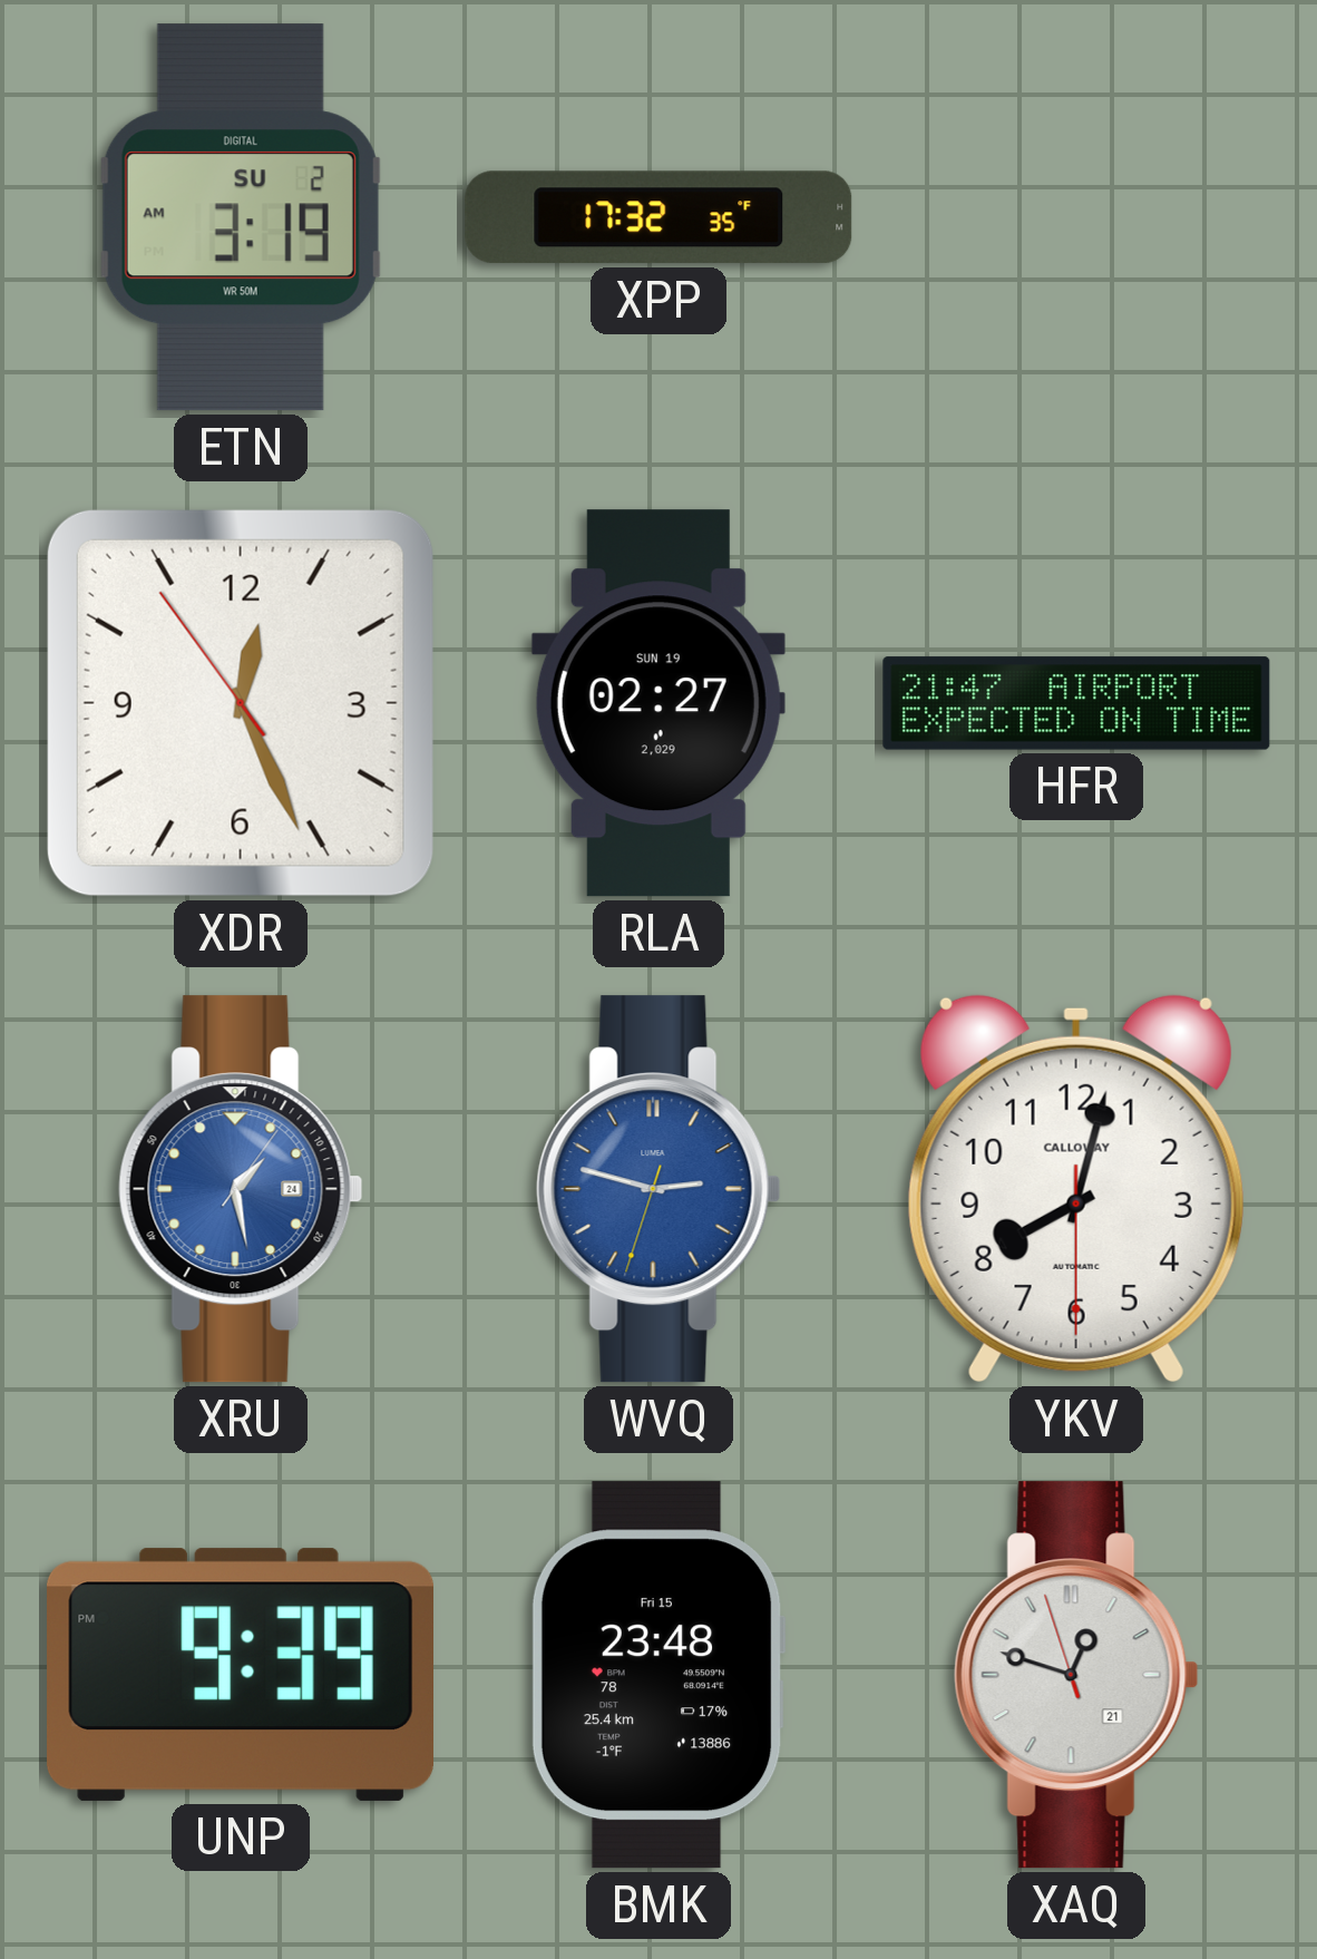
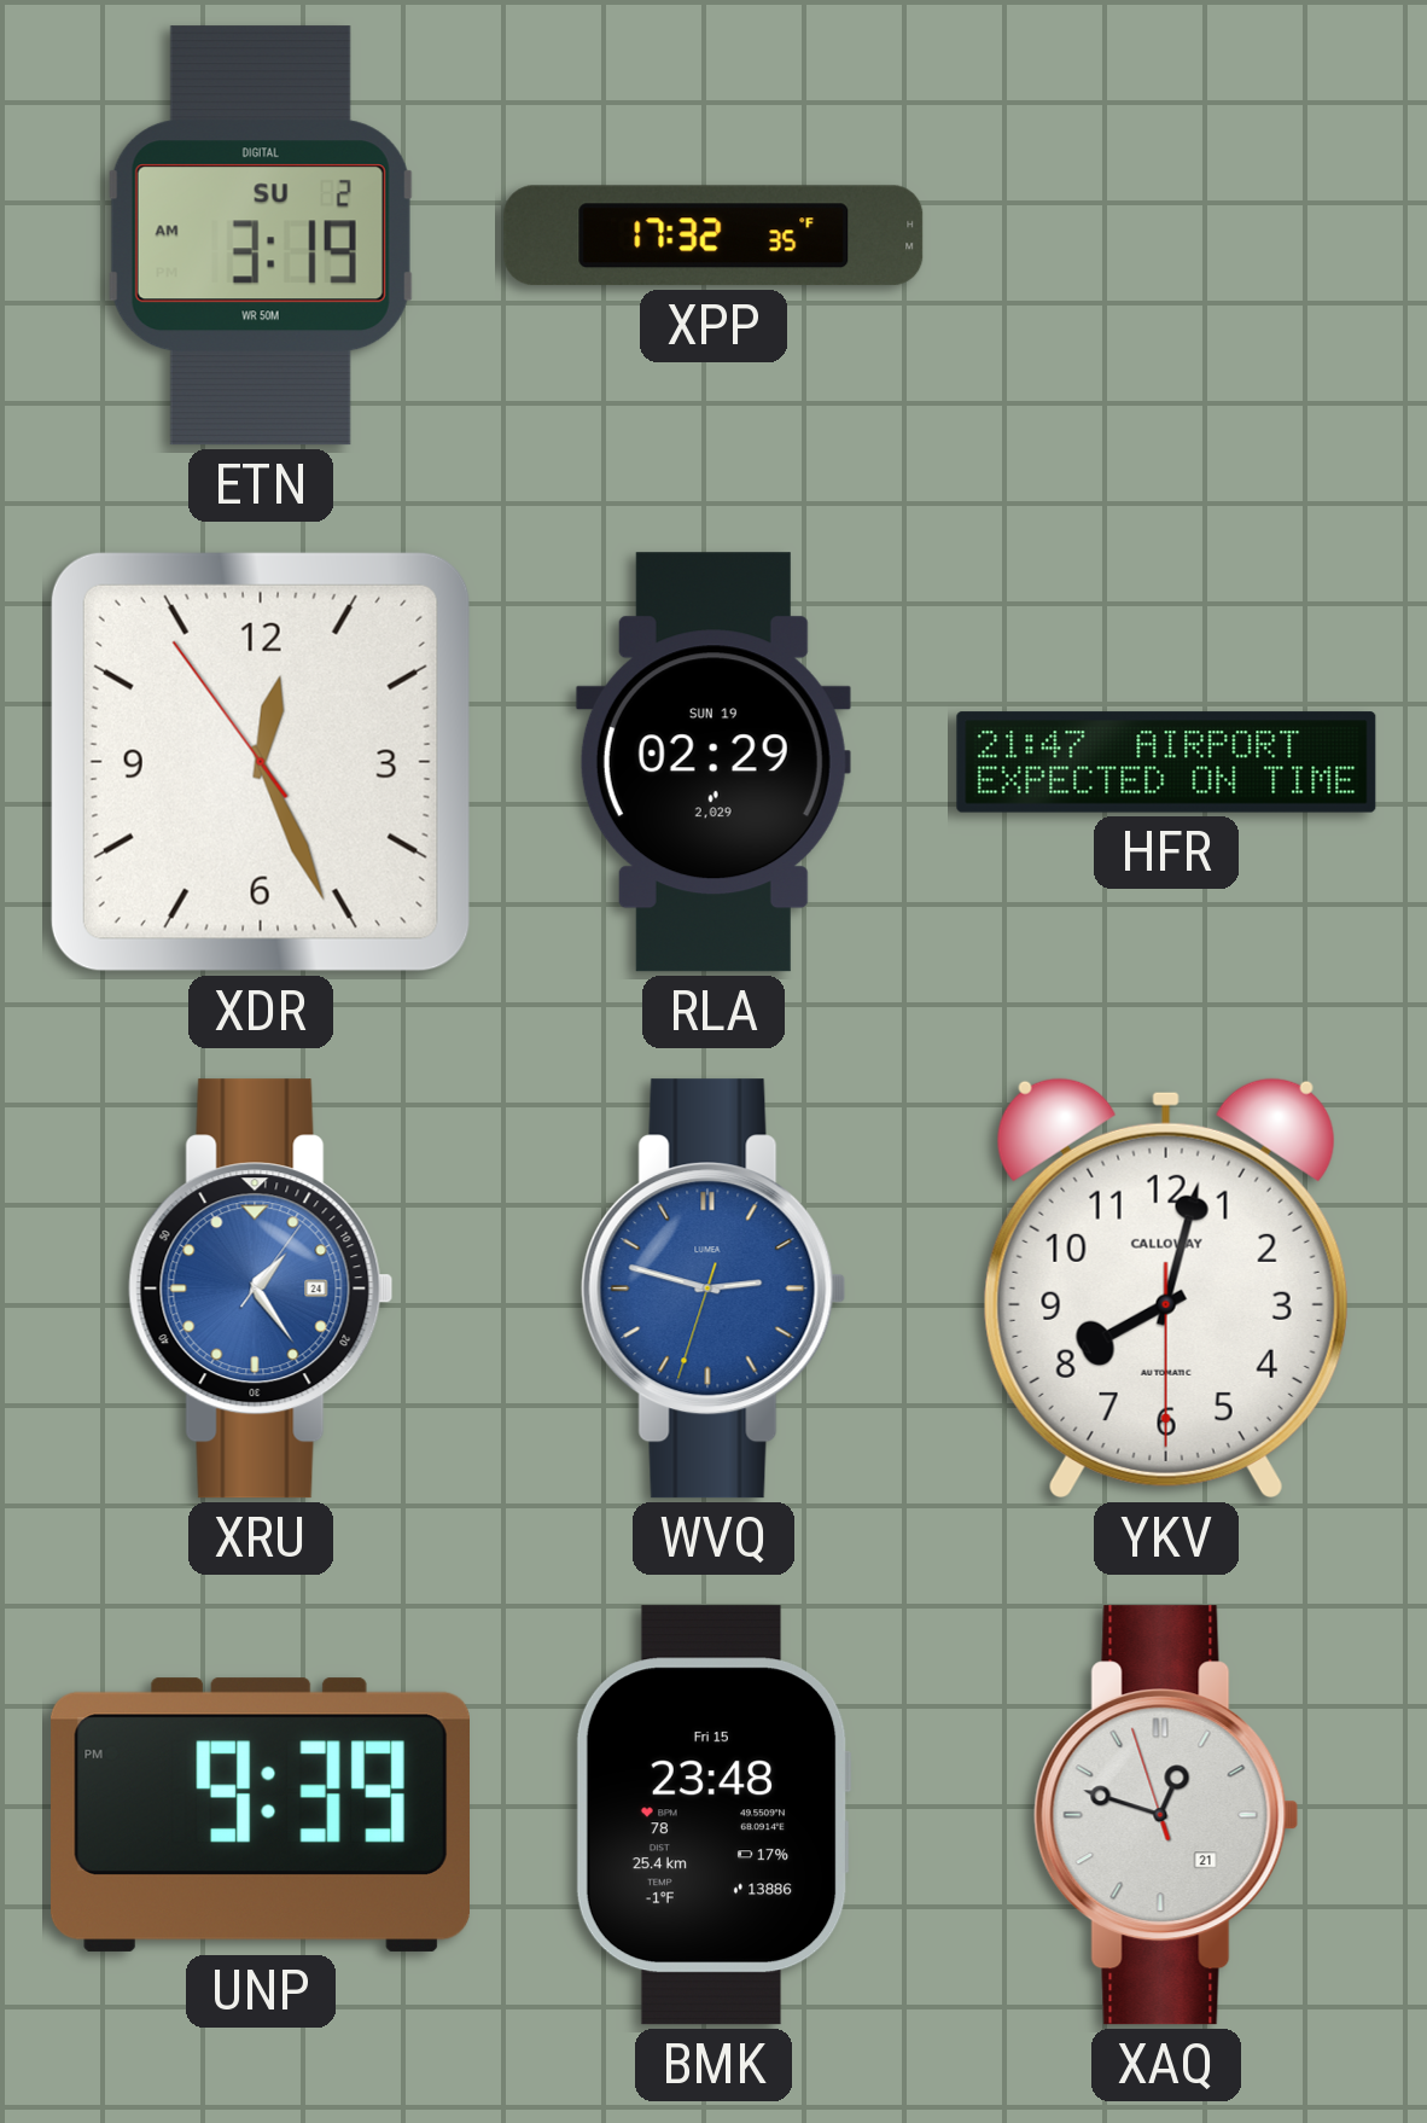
RLA: 02:27 -> 02:29 (713, 762)
XRU: 1:28 -> 1:24 (261, 1289)
